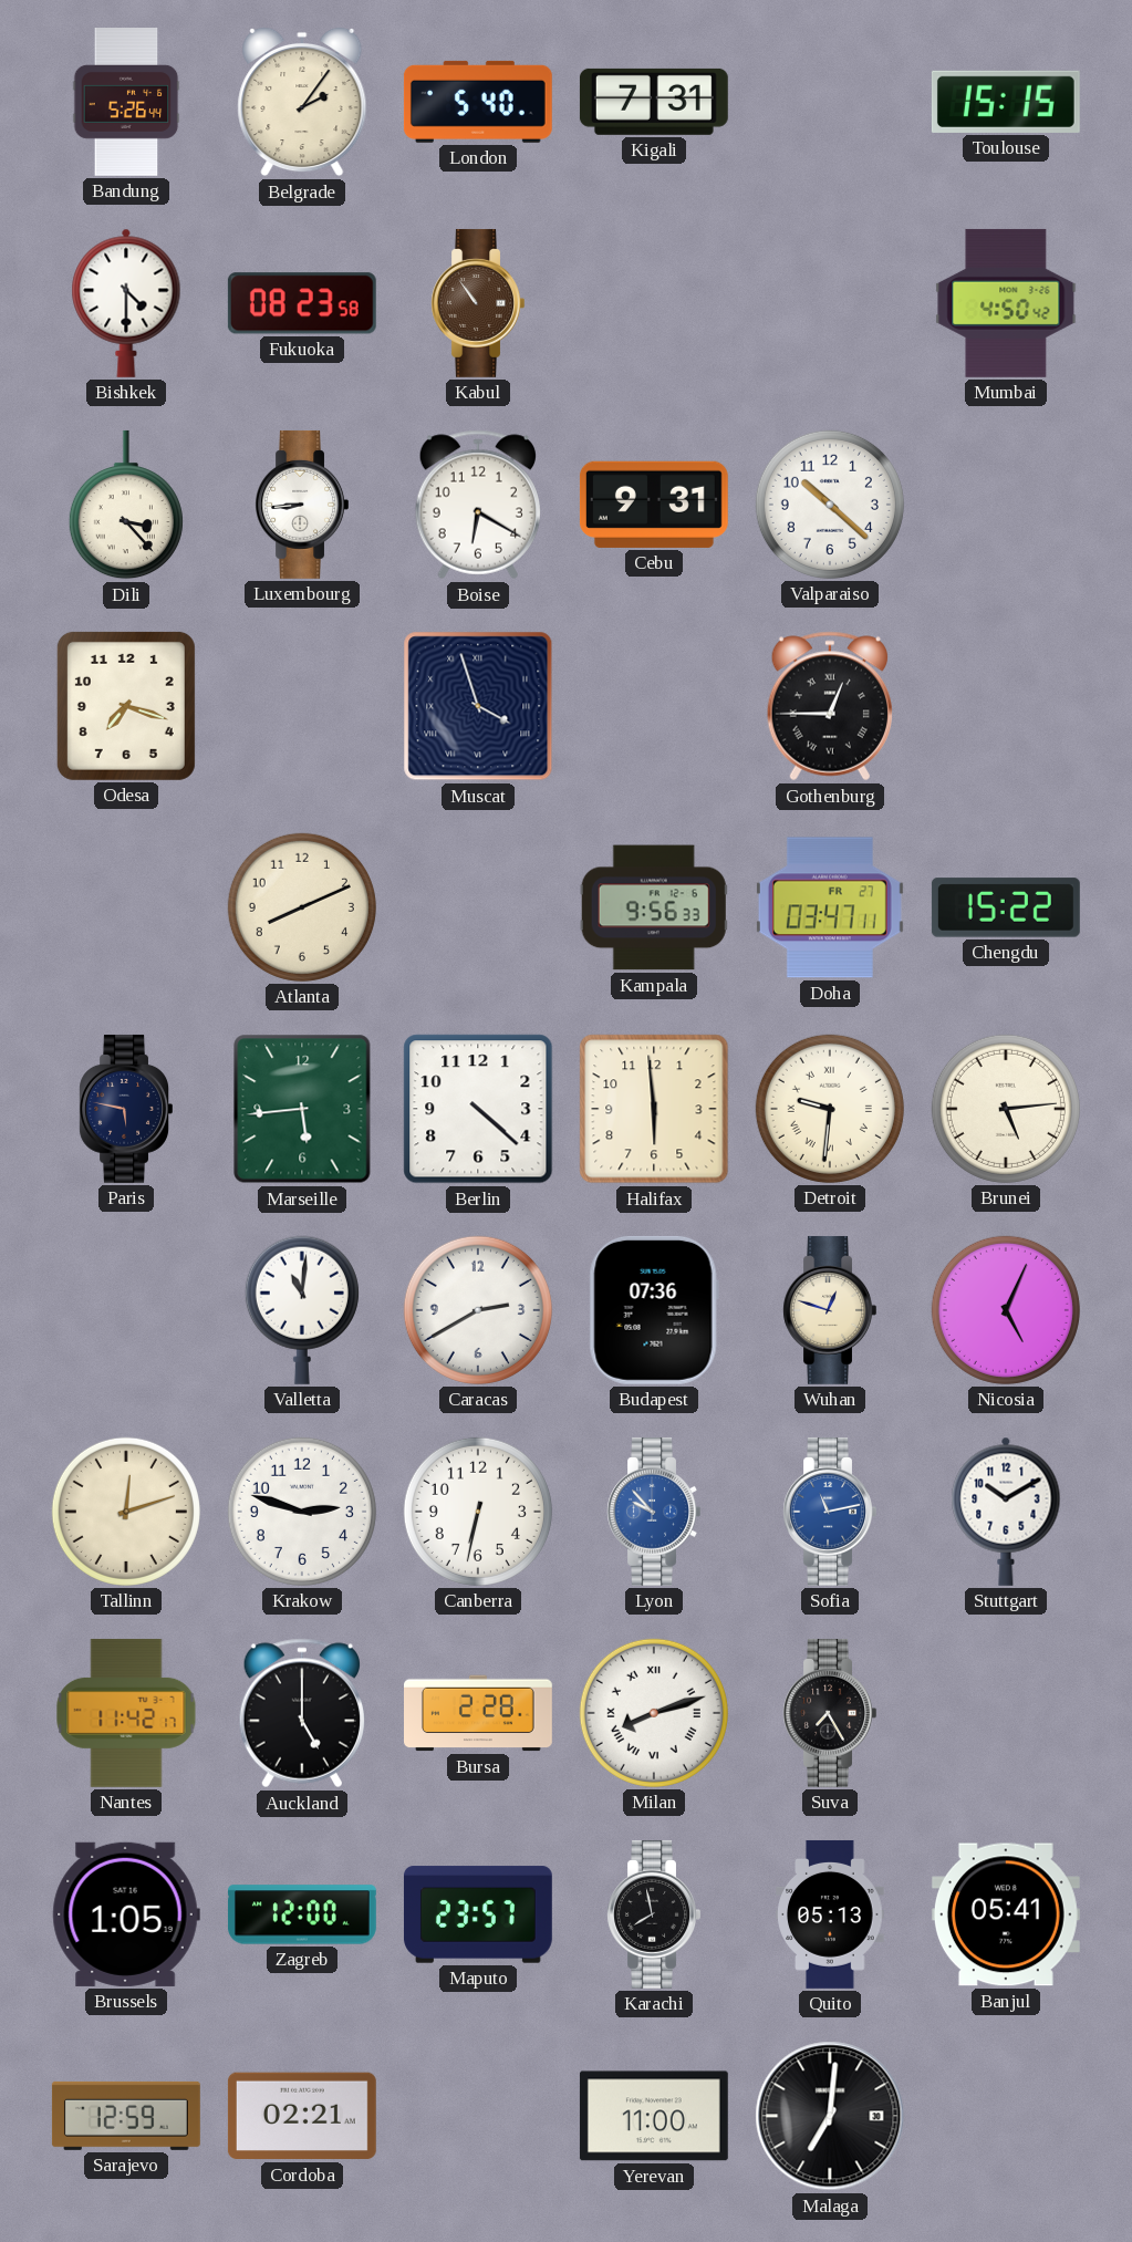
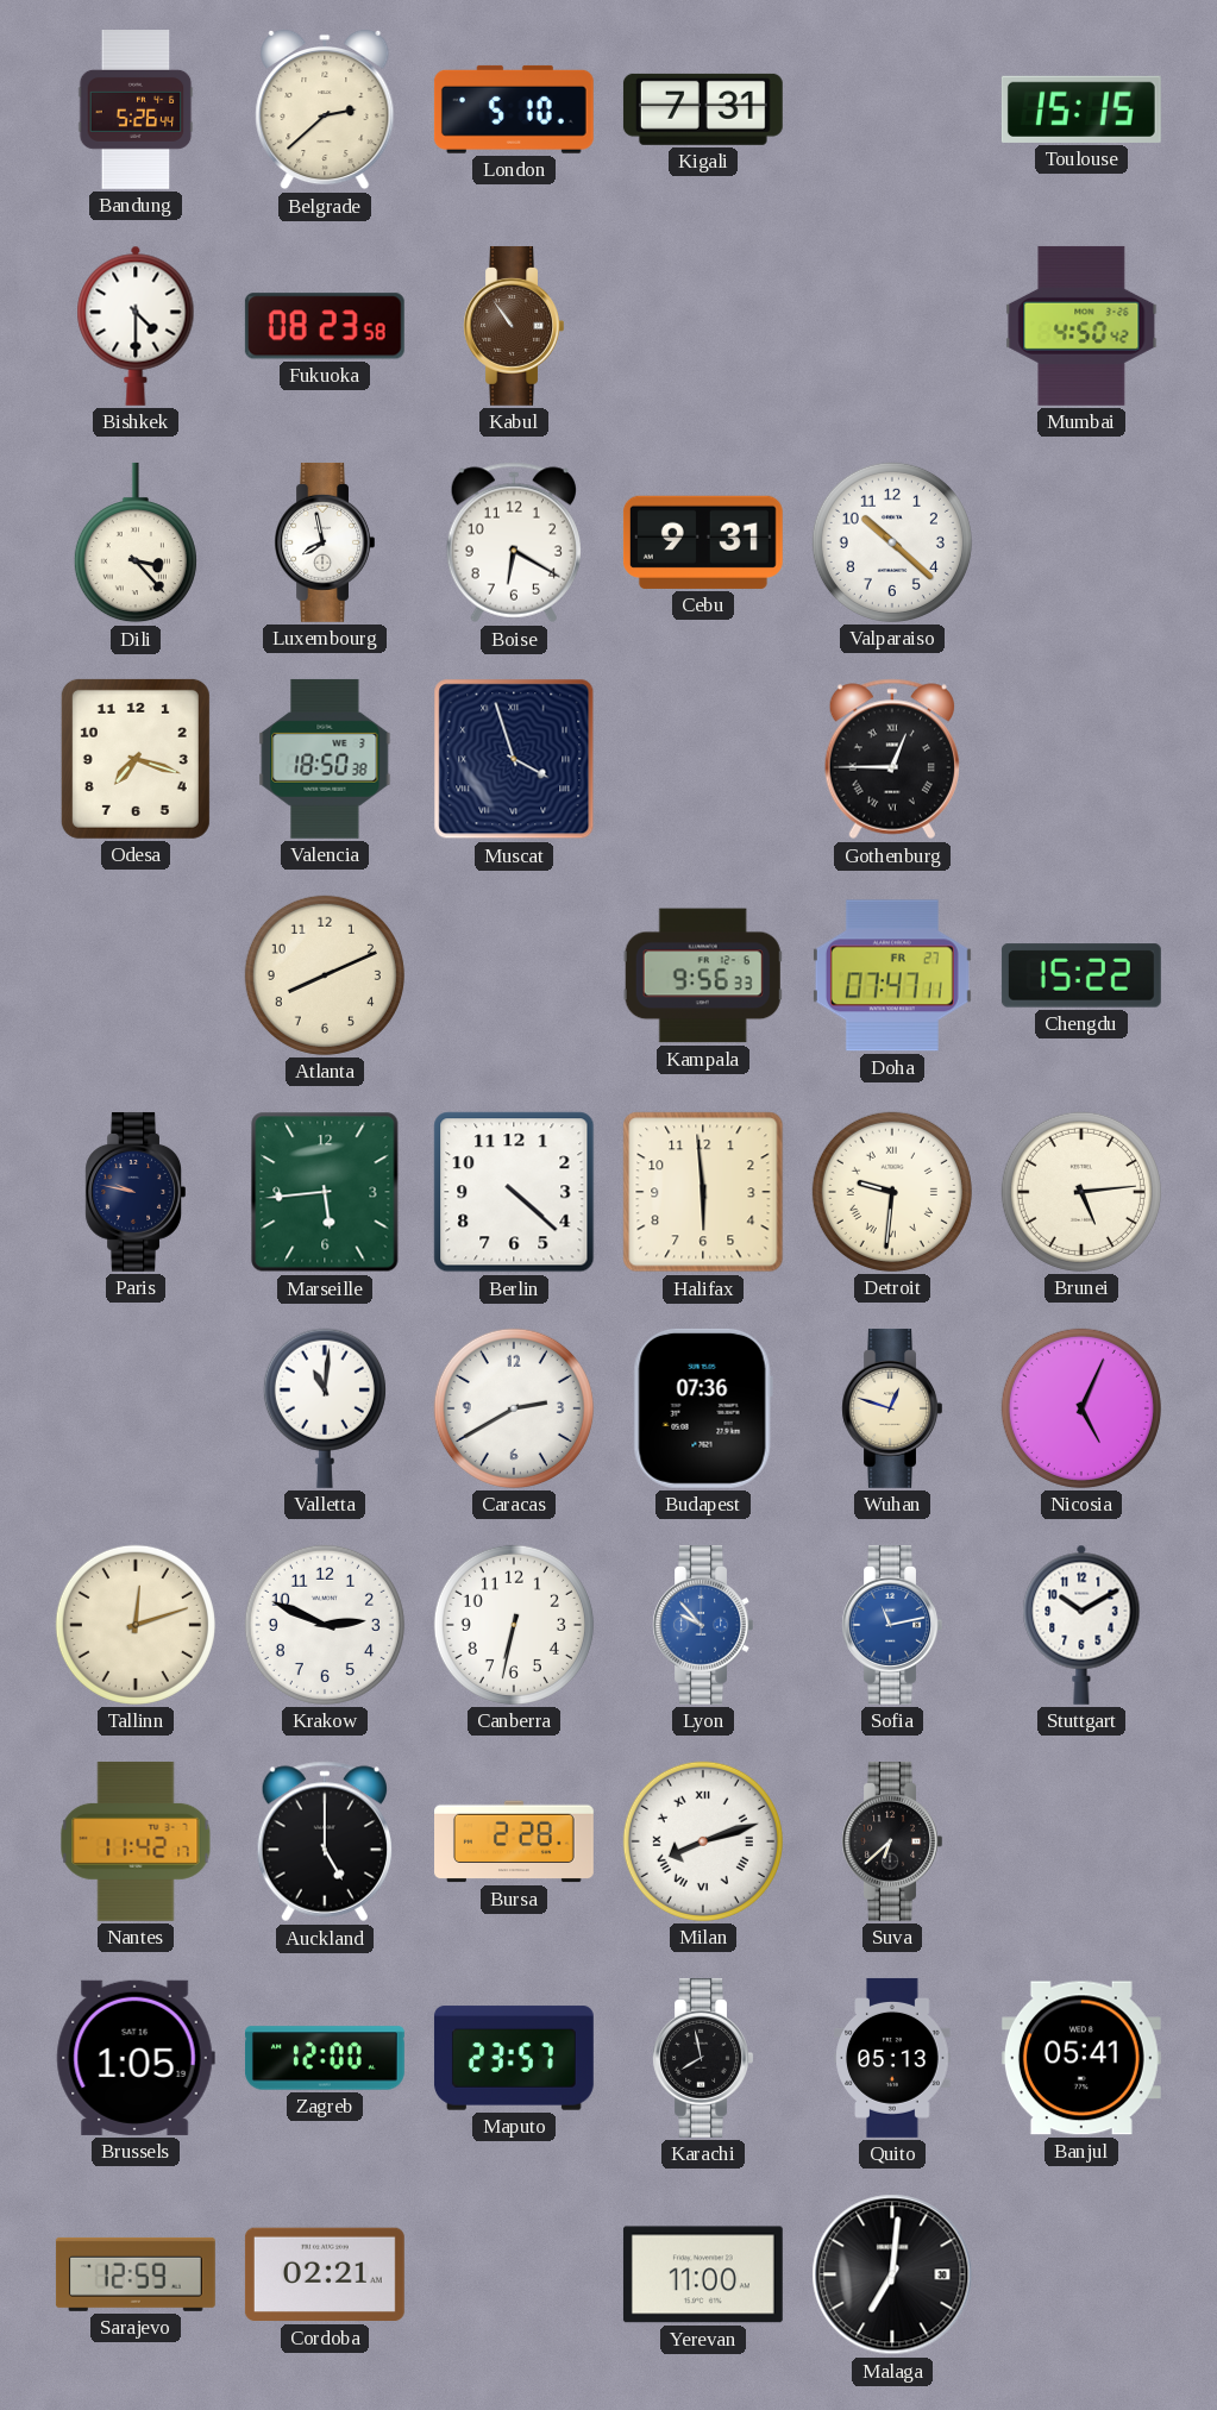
Belgrade: 2:06 -> 2:38 (325, 109)
London: 5:40 -> 5:10 (514, 109)
Luxembourg: 8:44 -> 7:58 (325, 542)
Valencia: none -> 18:50 (325, 759)
Doha: 03:47 -> 07:47 (892, 975)
Paris: 5:47 -> 9:47 (136, 1192)
Krakow: 2:48 -> 2:49 (325, 1625)
Suva: 7:25 -> 6:38 (892, 1841)
